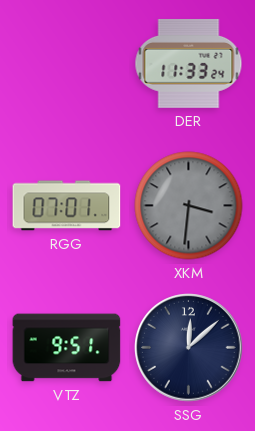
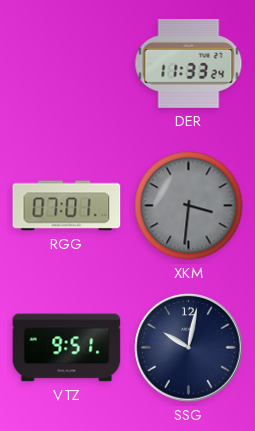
SSG: 12:08 -> 10:02 (189, 348)
